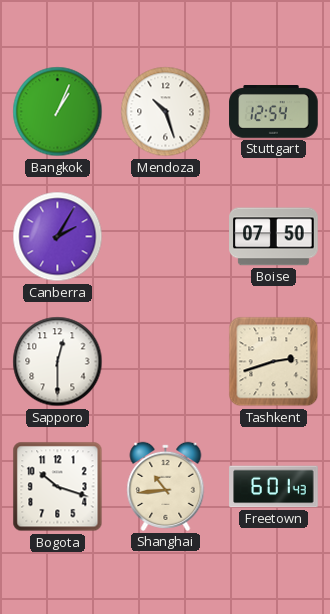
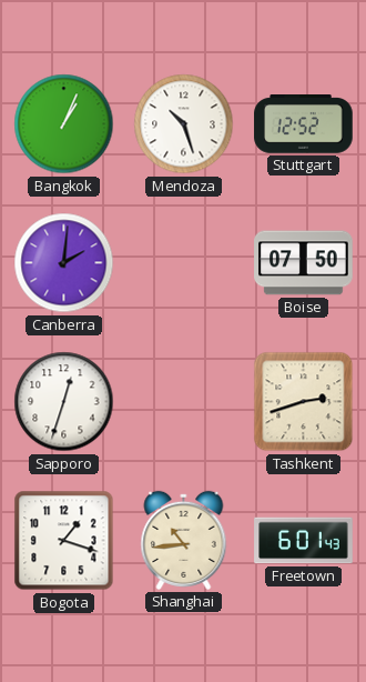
Stuttgart: 12:54 -> 12:52 (304, 124)
Canberra: 2:05 -> 2:01 (64, 263)
Sapporo: 12:30 -> 12:33 (64, 402)
Bogota: 10:18 -> 1:18 (64, 541)
